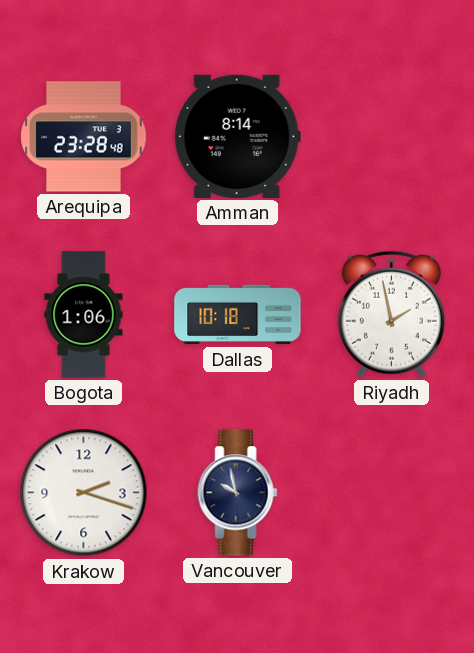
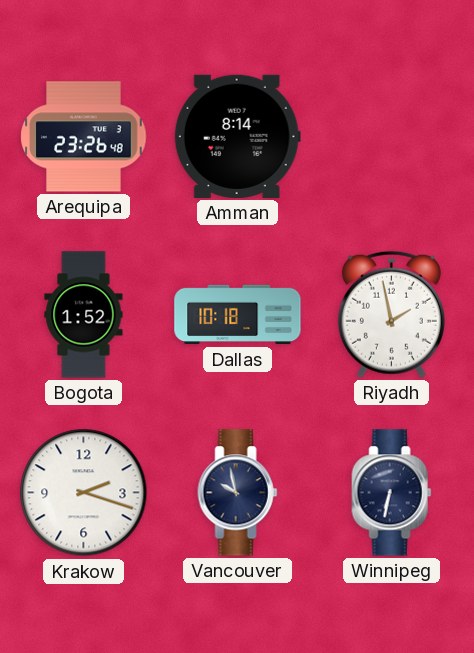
Arequipa: 23:28 -> 23:26 (84, 137)
Bogota: 1:06 -> 1:52 (84, 315)
Winnipeg: none -> 6:32 (392, 493)
